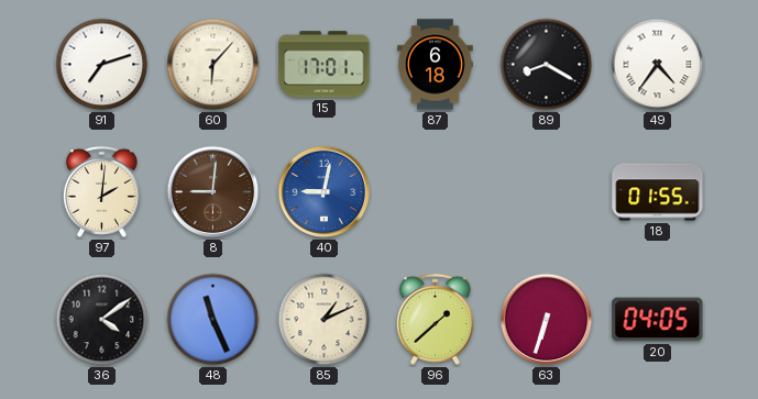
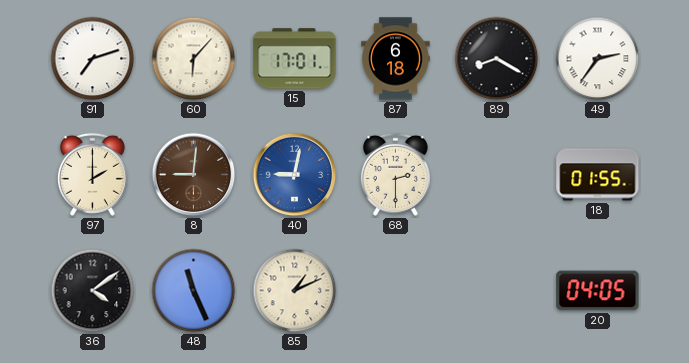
49: 4:36 -> 2:36 (598, 59)
97: 2:01 -> 2:00 (92, 174)
68: none -> 2:30 (395, 174)
96: 1:38 -> none (435, 319)
63: 6:33 -> none (547, 320)
